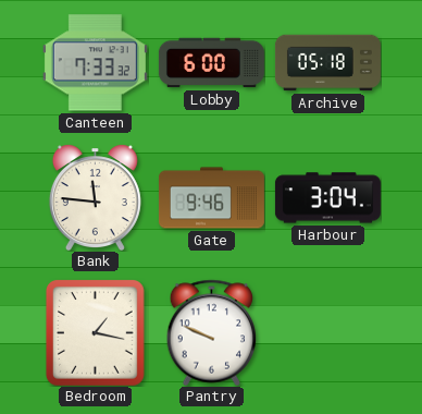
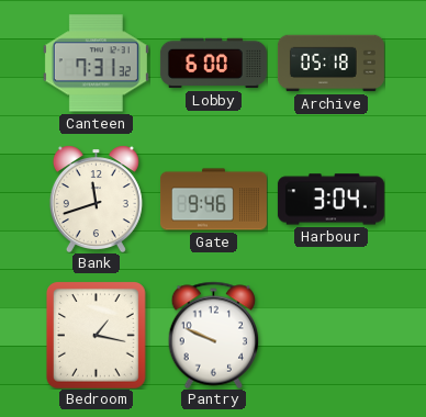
Canteen: 7:33 -> 7:31 (96, 64)
Bank: 11:46 -> 11:42 (96, 199)
